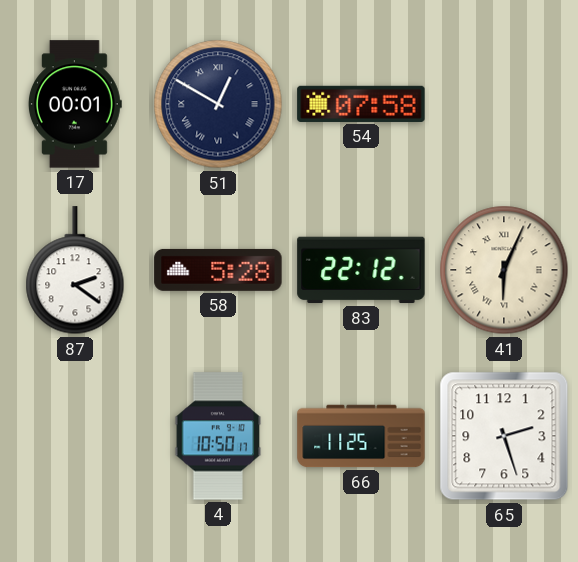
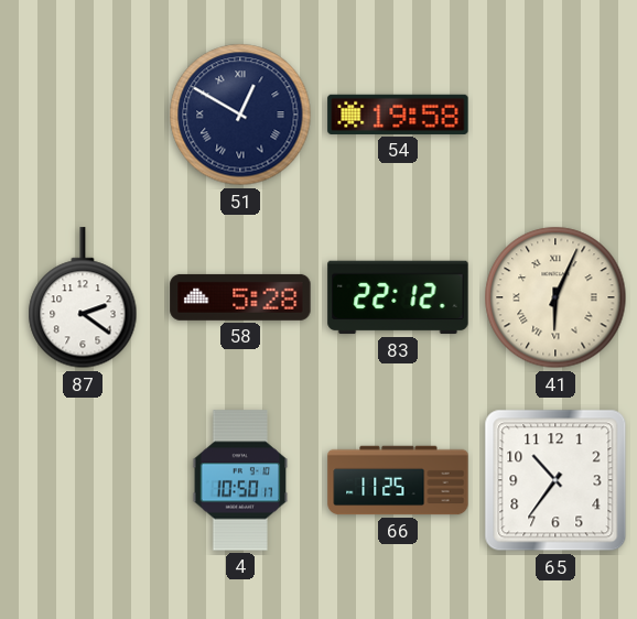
17: 00:01 -> none (75, 104)
54: 07:58 -> 19:58 (398, 115)
65: 2:27 -> 10:36 (555, 480)
